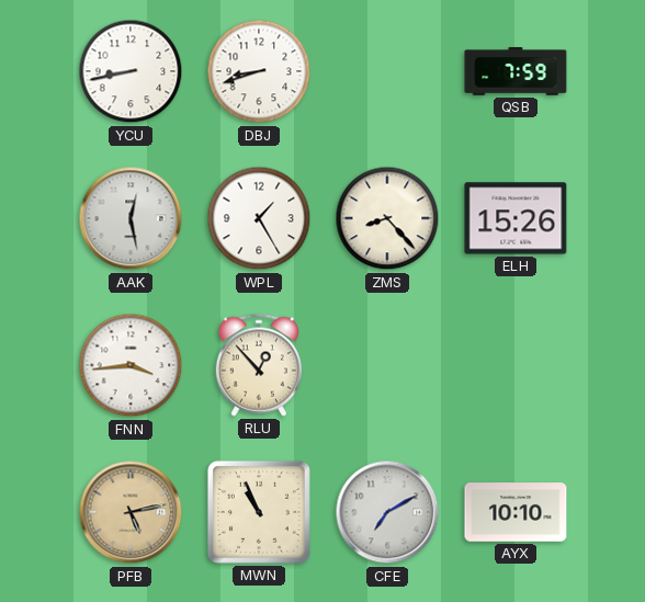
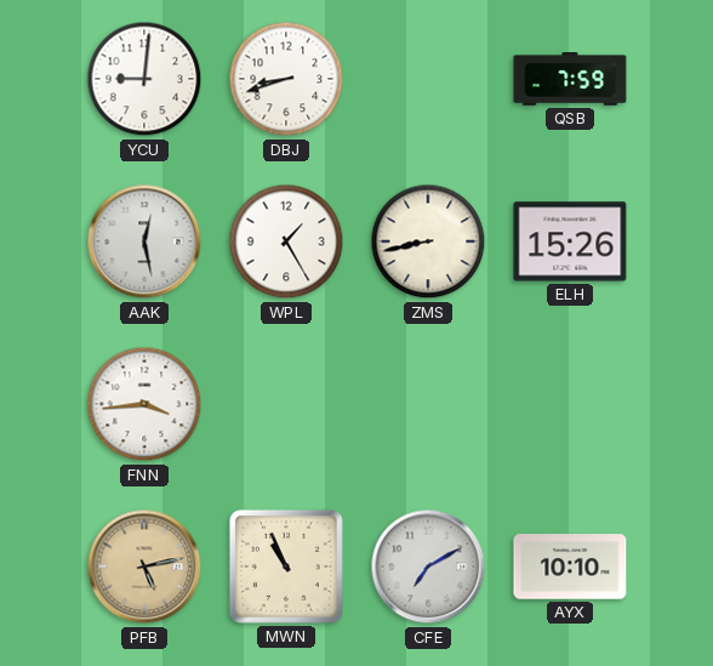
YCU: 8:43 -> 9:01 (144, 79)
ZMS: 8:23 -> 8:43 (428, 241)
RLU: 12:53 -> none (259, 365)
